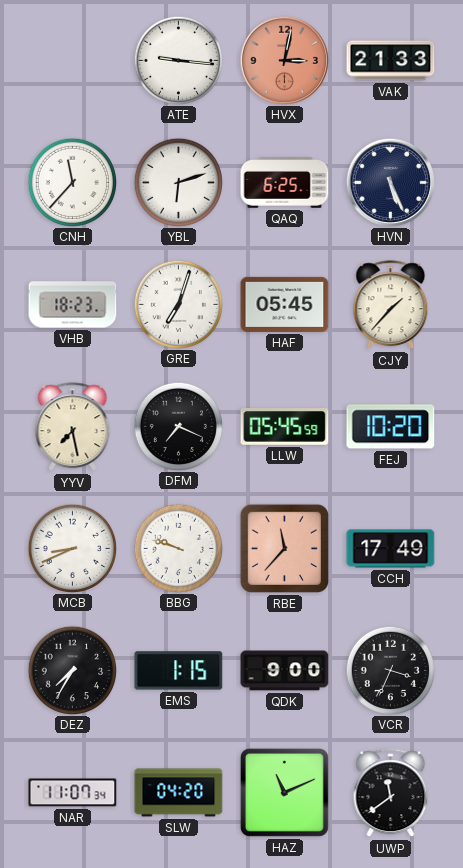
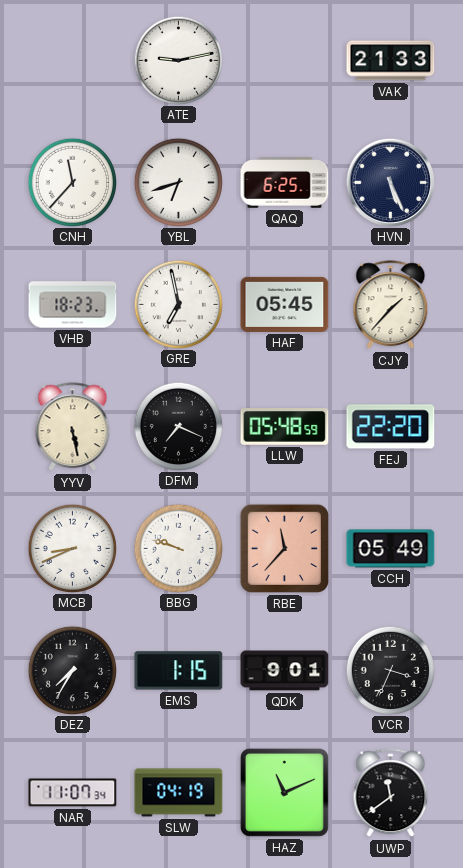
ATE: 9:16 -> 9:13 (178, 60)
HVX: 3:02 -> none (284, 60)
YBL: 6:12 -> 6:42 (178, 182)
GRE: 7:03 -> 6:58 (178, 304)
YYV: 7:28 -> 5:28 (73, 427)
LLW: 05:45 -> 05:48 (285, 427)
FEJ: 10:20 -> 22:20 (391, 427)
CCH: 17:49 -> 05:49 (391, 549)
QDK: 9:00 -> 9:01 (285, 671)
SLW: 04:20 -> 04:19 (179, 793)
